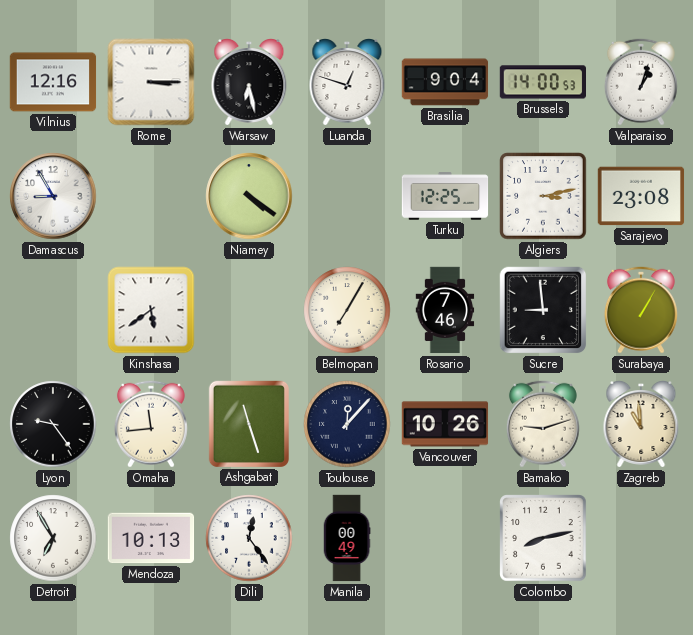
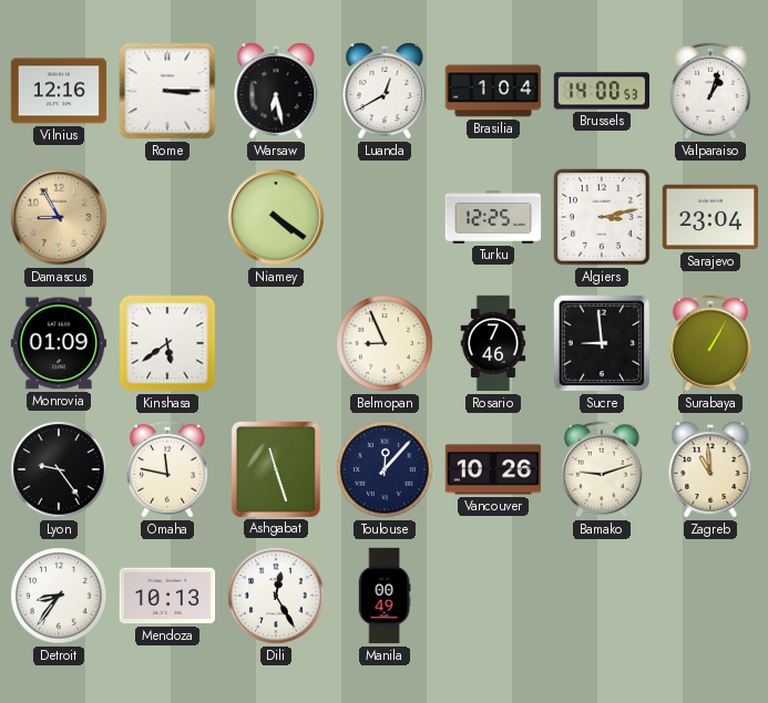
Luanda: 12:48 -> 12:40 (385, 92)
Brasilia: 9:04 -> 1:04 (493, 91)
Damascus dial: white -> champagne (59, 217)
Sarajevo: 23:08 -> 23:04 (710, 217)
Monrovia: none -> 01:09 (58, 343)
Belmopan: 7:05 -> 8:56 (385, 343)
Omaha: 11:44 -> 11:47 (167, 469)
Detroit: 6:55 -> 8:36 (59, 596)
Dili: 12:24 -> 12:25 (276, 596)
Colombo: 8:13 -> none (543, 538)
